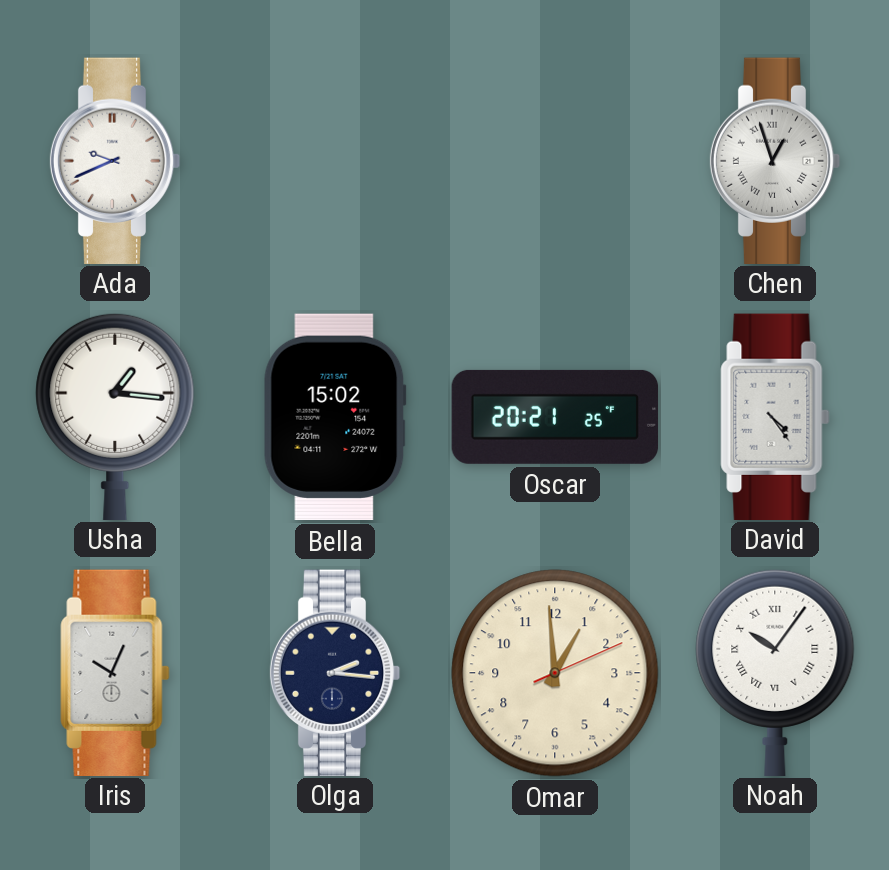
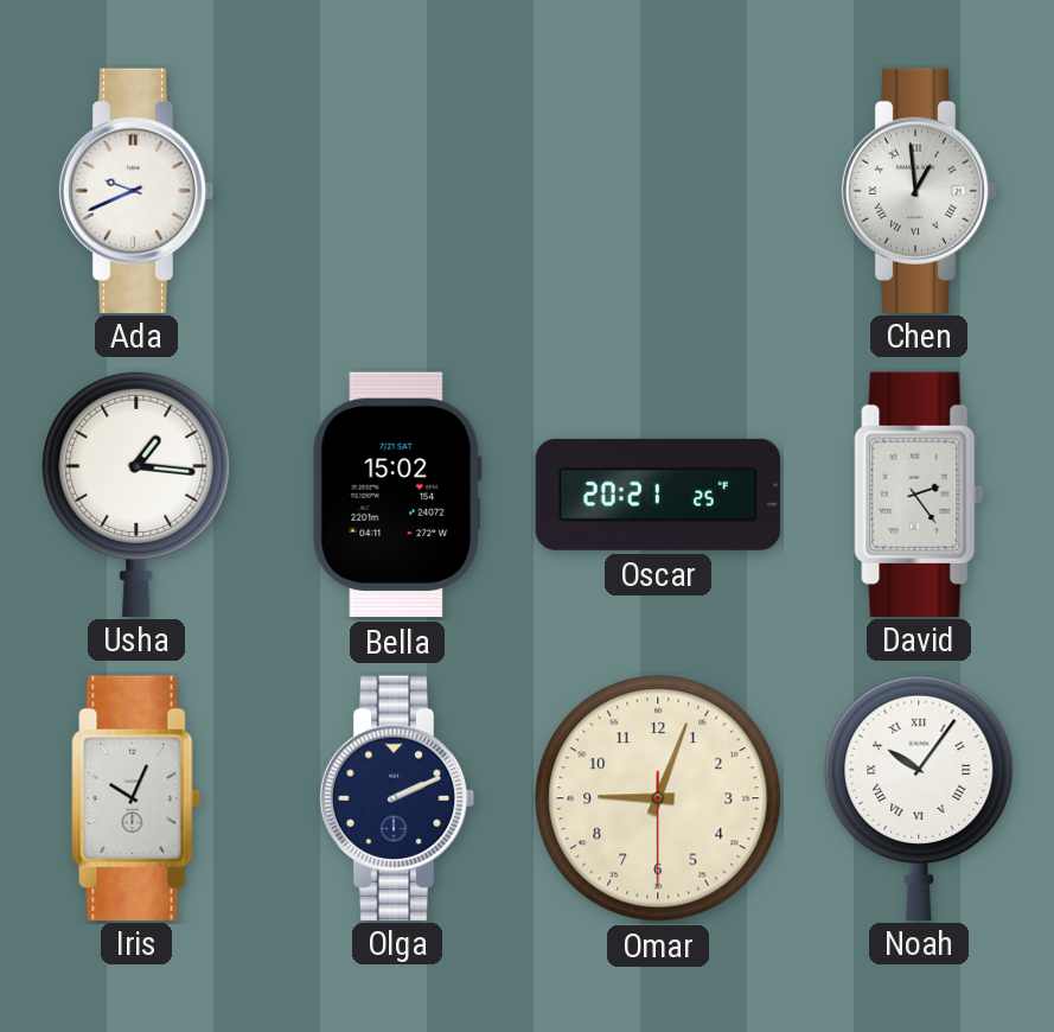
Chen: 12:57 -> 12:59 (919, 190)
David: 4:24 -> 2:24 (919, 493)
Olga: 2:16 -> 2:11 (397, 797)
Omar: 12:59 -> 9:03 (658, 798)
